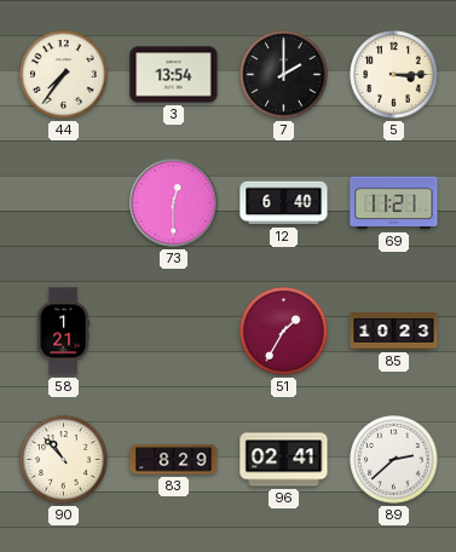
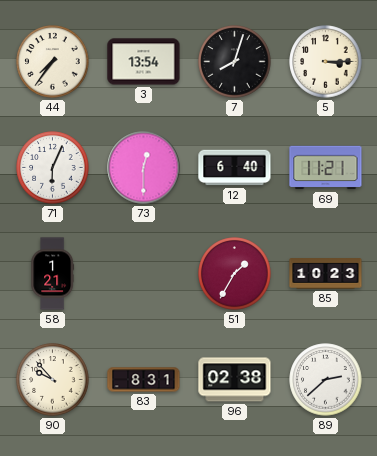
7: 2:00 -> 8:03 (235, 62)
71: none -> 6:04 (53, 168)
90: 10:53 -> 9:53 (53, 380)
83: 8:29 -> 8:31 (144, 380)
96: 02:41 -> 02:38 (235, 380)
